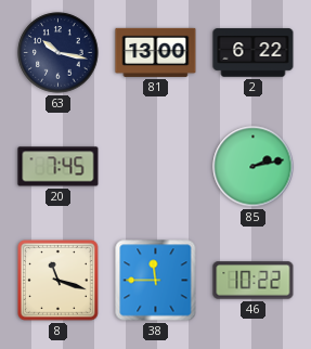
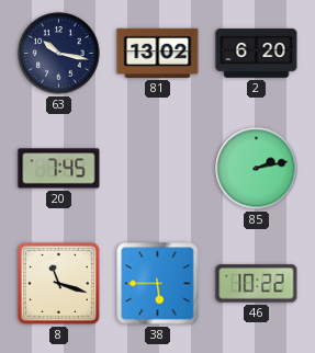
81: 13:00 -> 13:02 (158, 53)
2: 6:22 -> 6:20 (257, 54)
38: 11:45 -> 5:45 (158, 284)
